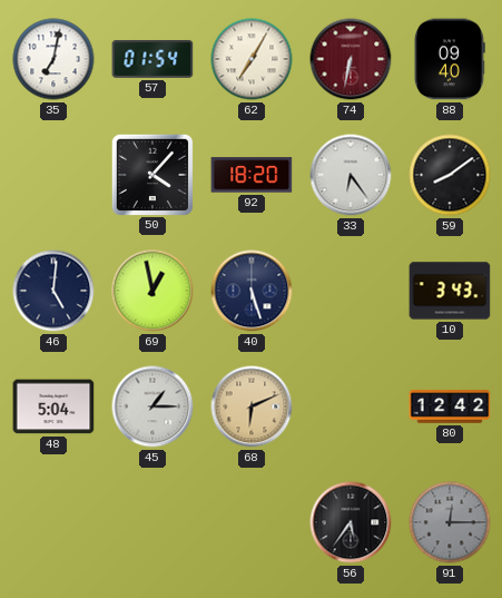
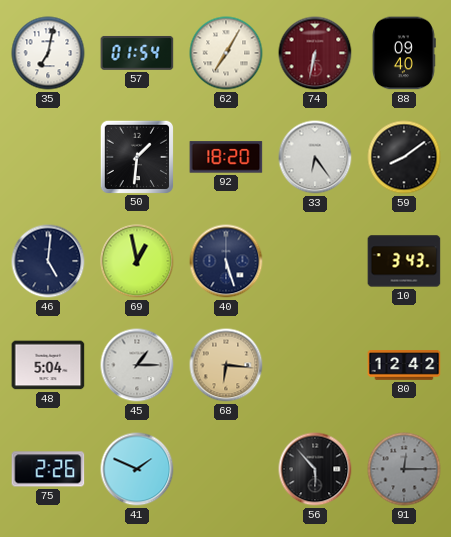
50: 4:07 -> 1:31 (136, 156)
68: 6:11 -> 6:16 (226, 365)
75: none -> 2:26 (48, 469)
41: none -> 1:49 (137, 469)
56: 5:36 -> 5:53 (315, 469)
